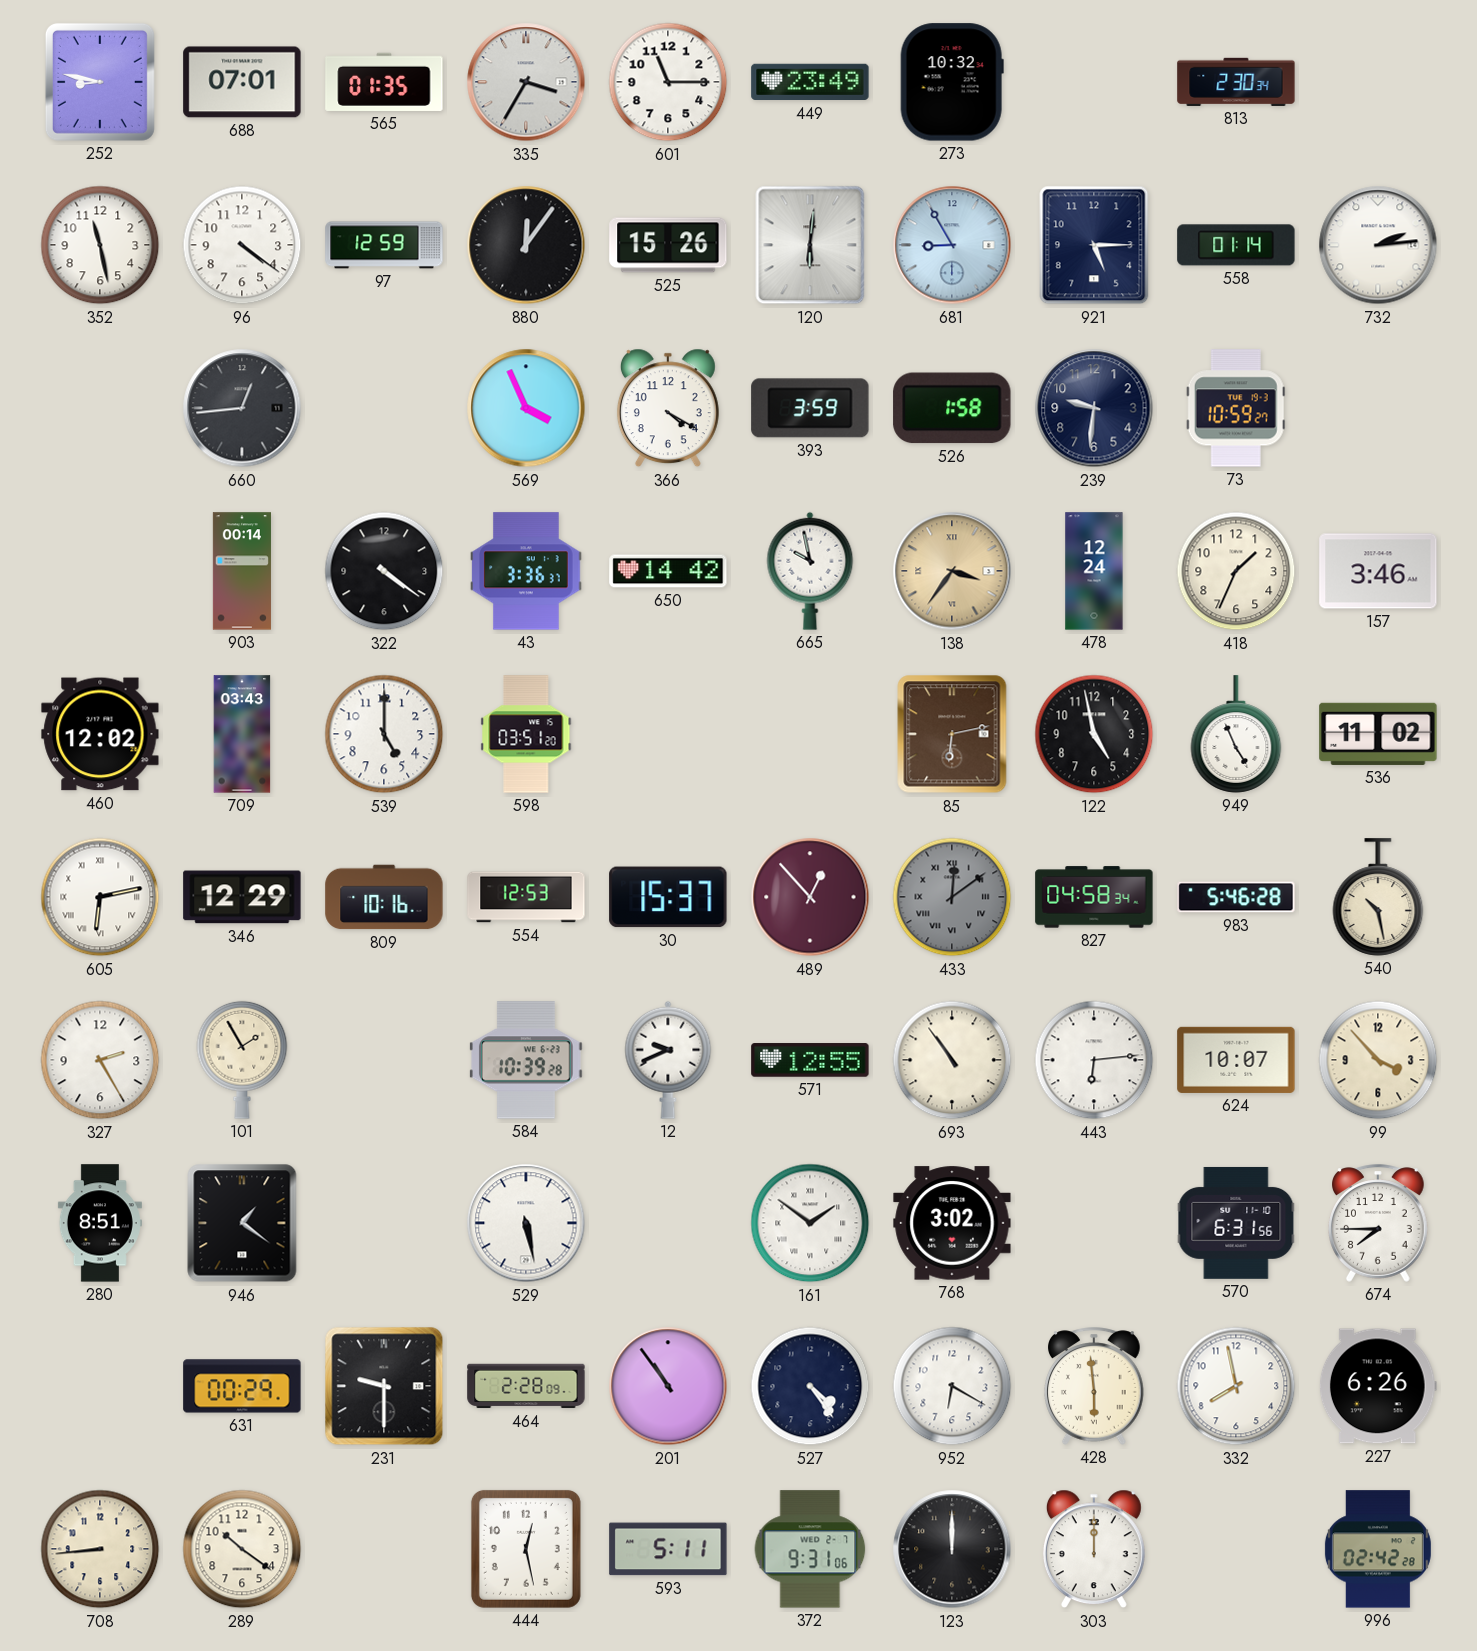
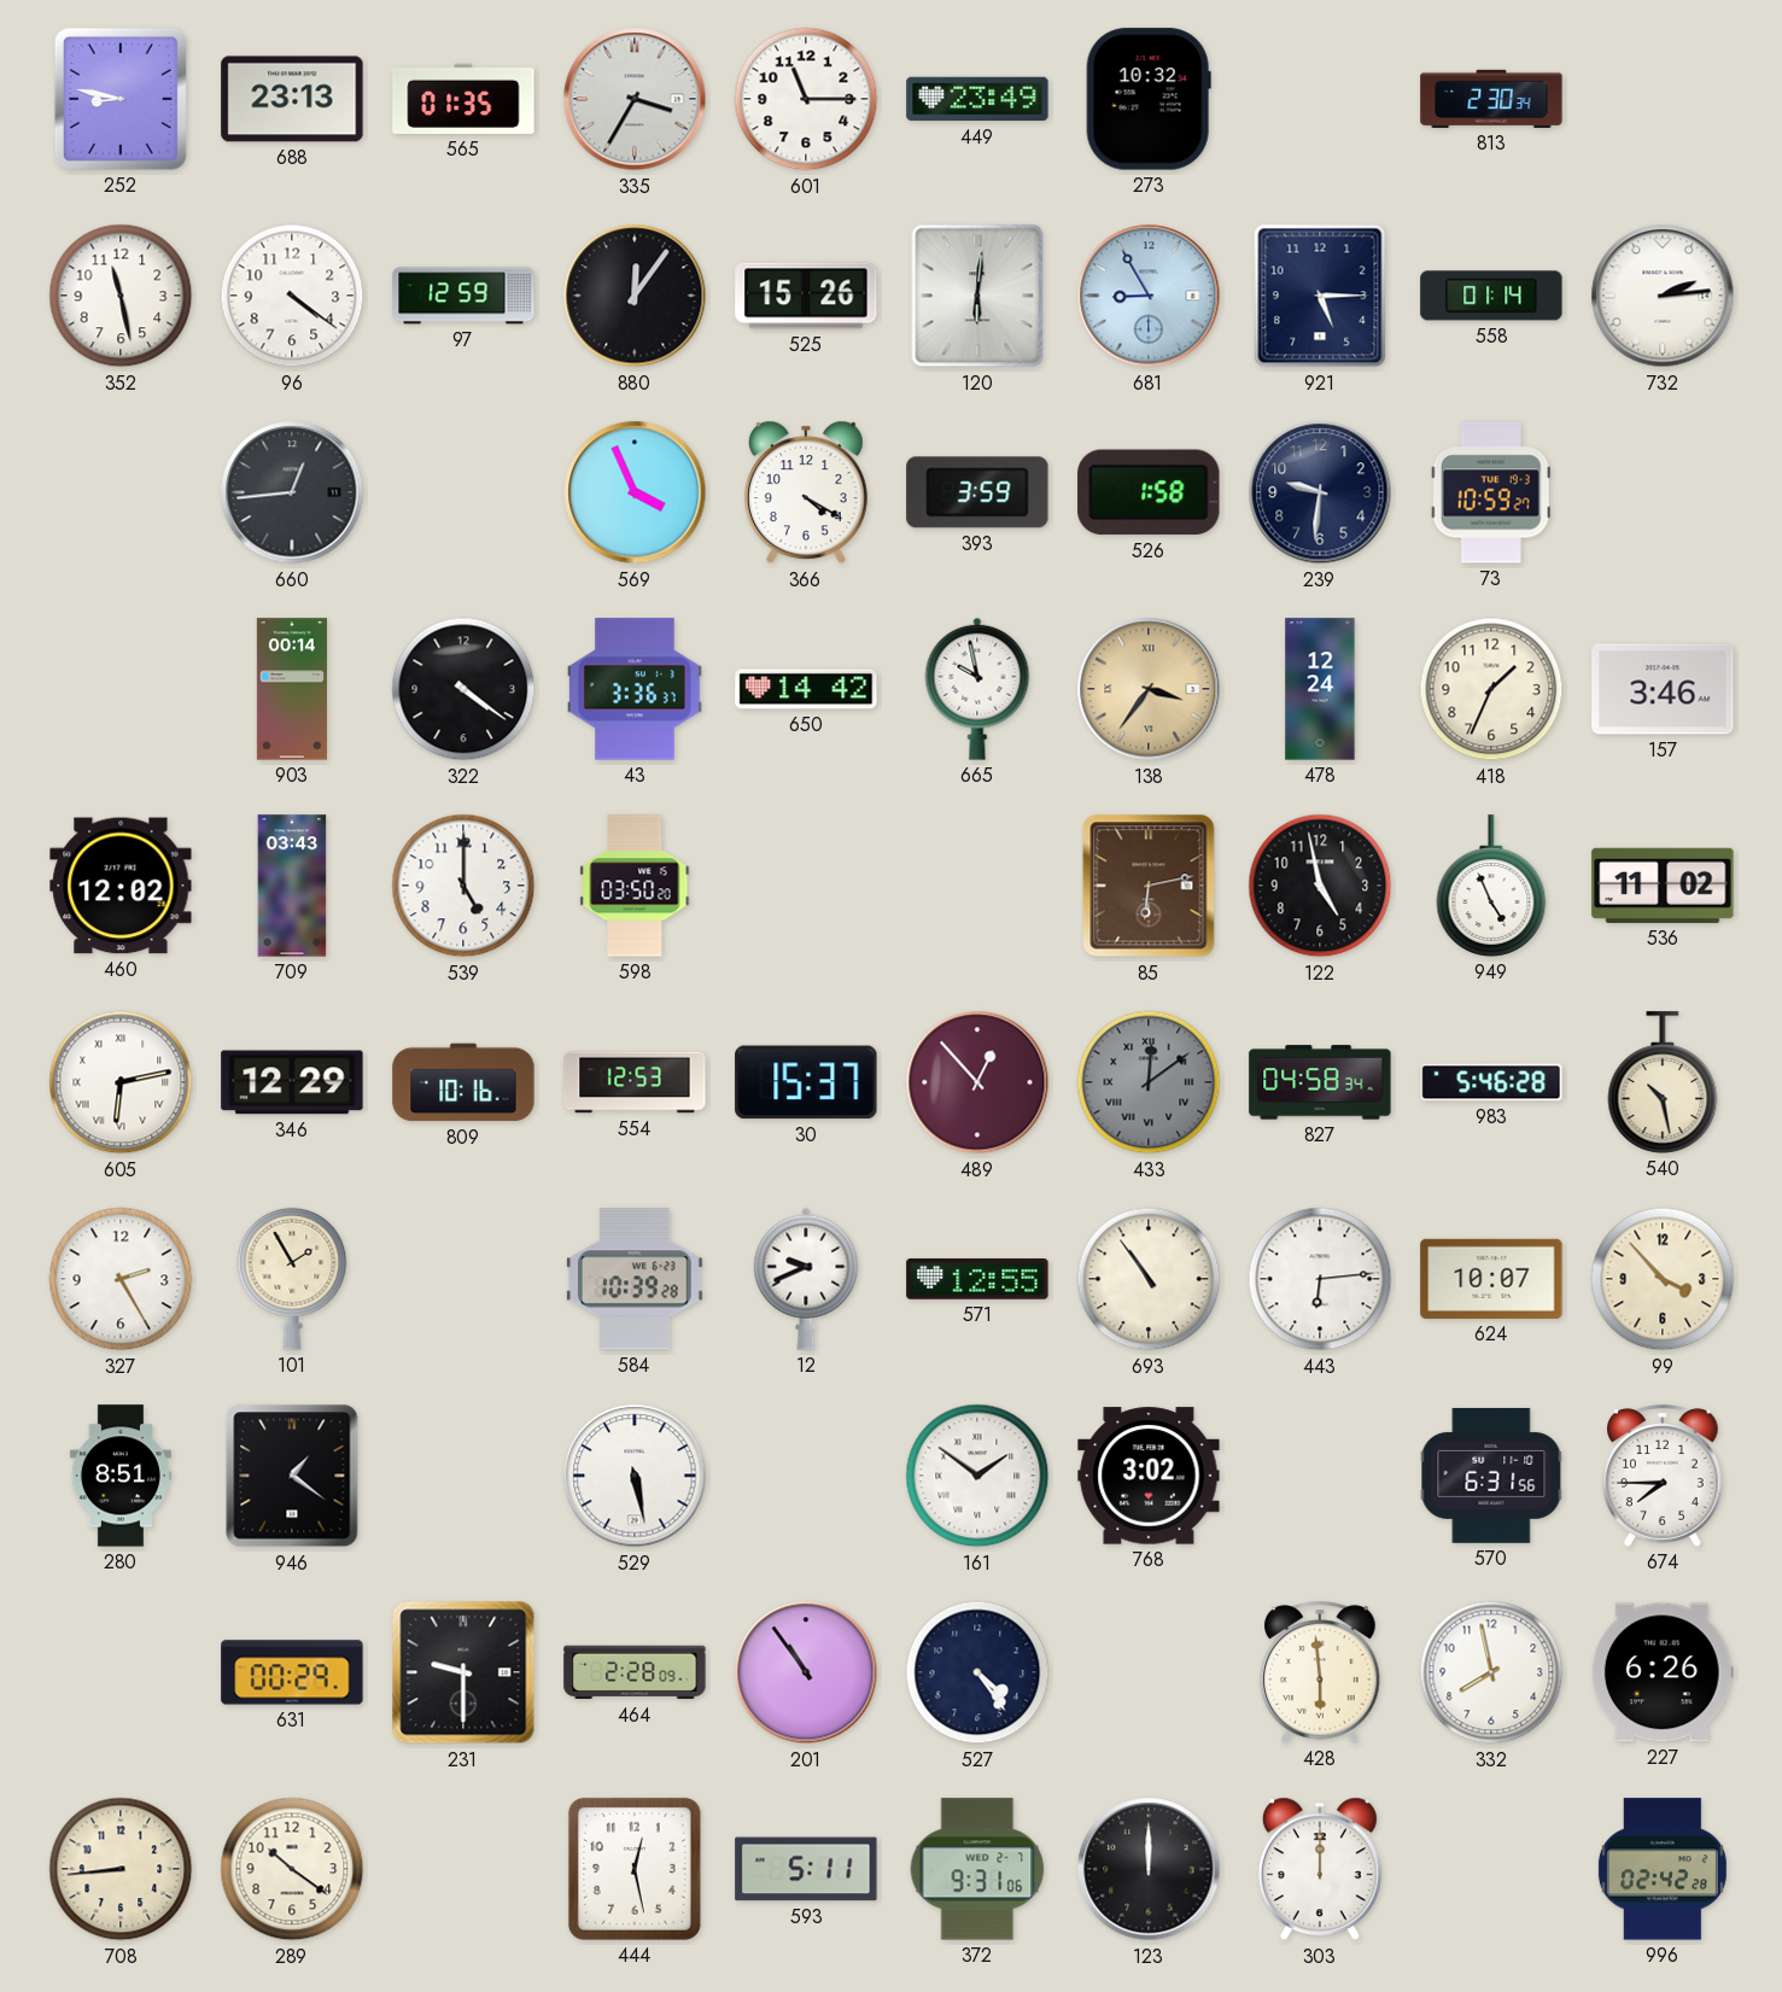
688: 07:01 -> 23:13 (292, 99)
598: 03:51 -> 03:50 (635, 886)
952: 6:20 -> none (952, 1386)
